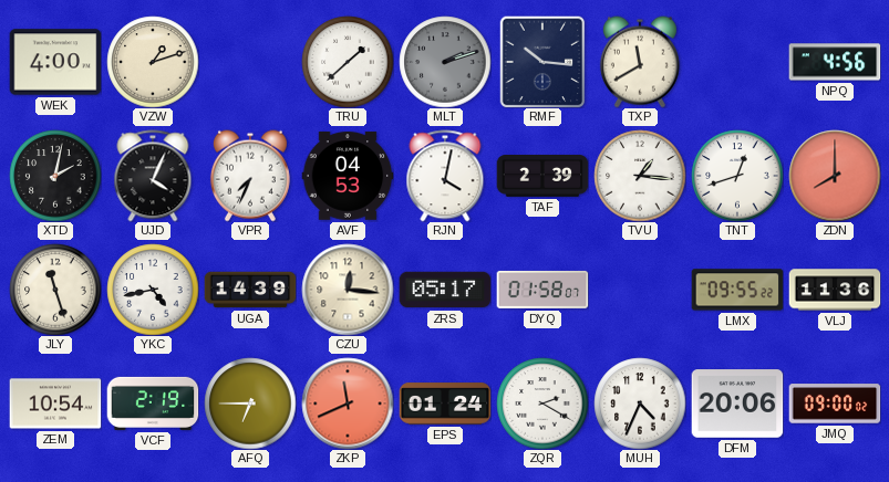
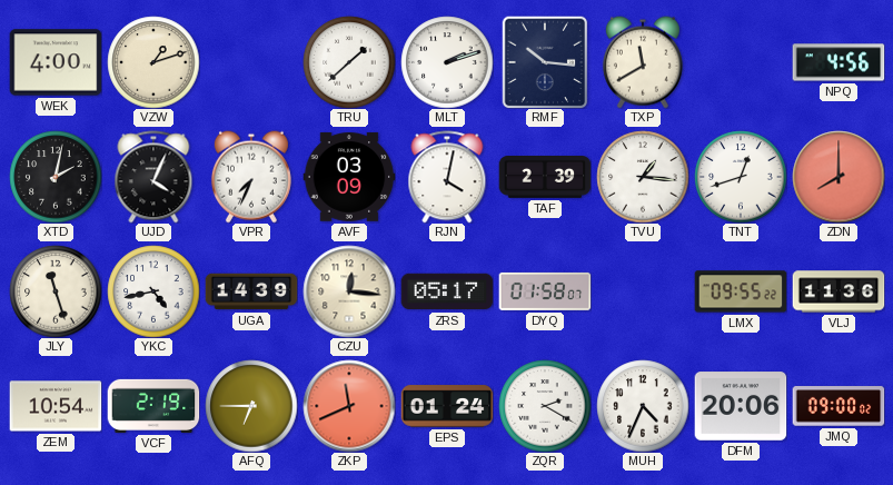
MLT dial: grey -> white (447, 62)
AVF: 04:53 -> 03:09 (349, 177)
